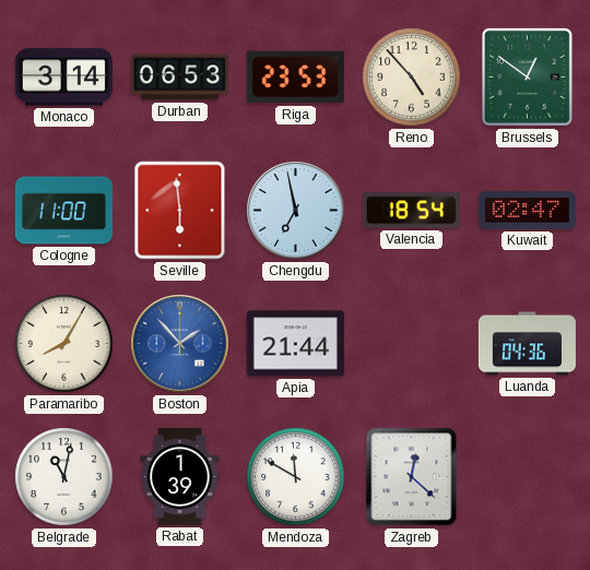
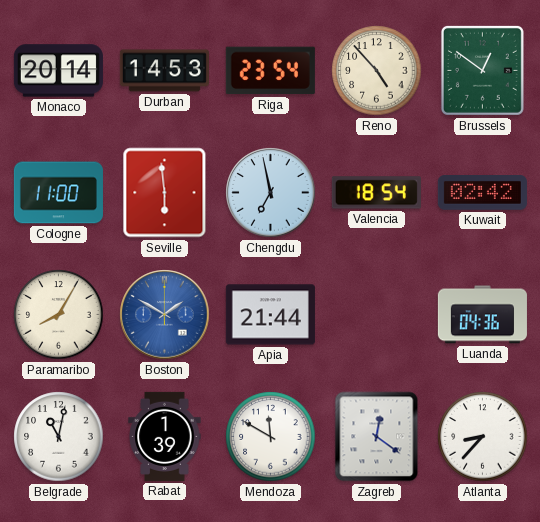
Monaco: 3:14 -> 20:14 (58, 71)
Durban: 06:53 -> 14:53 (164, 71)
Riga: 23:53 -> 23:54 (270, 71)
Kuwait: 02:47 -> 02:42 (482, 193)
Boston: 1:53 -> 1:50 (165, 315)
Zagreb: 12:22 -> 12:21 (377, 437)
Atlanta: none -> 8:37 (483, 437)
